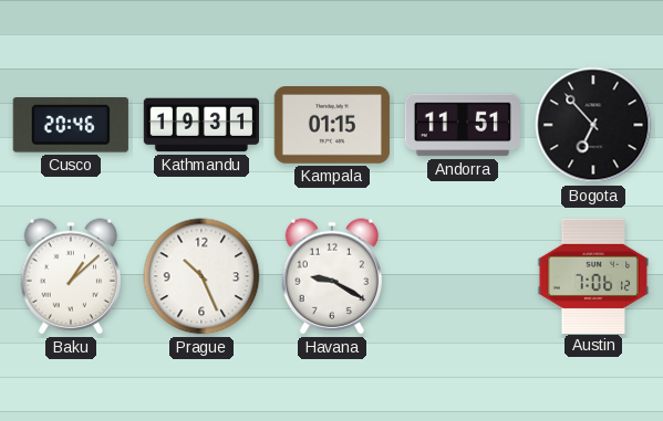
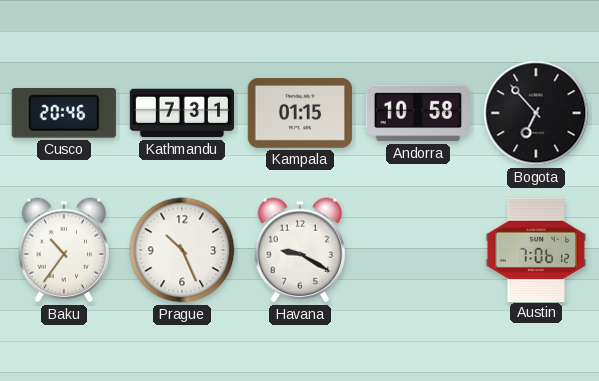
Kathmandu: 19:31 -> 7:31 (181, 113)
Andorra: 11:51 -> 10:58 (418, 113)
Baku: 1:08 -> 10:36 (64, 250)
